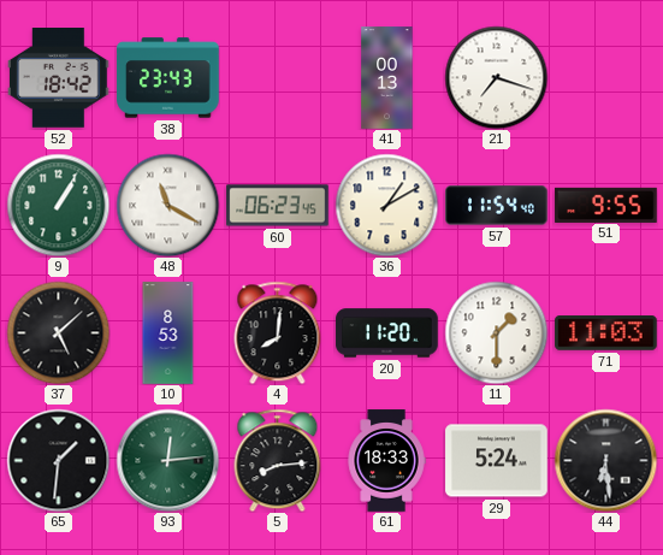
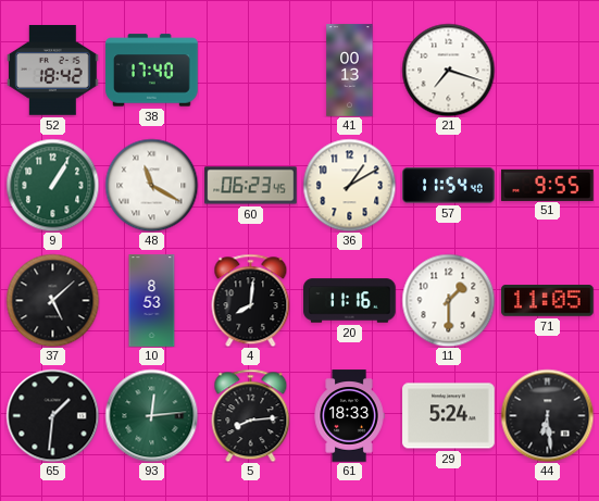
38: 23:43 -> 17:40 (152, 71)
20: 11:20 -> 11:16 (350, 301)
71: 11:03 -> 11:05 (548, 301)
